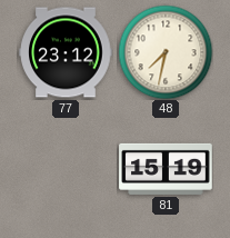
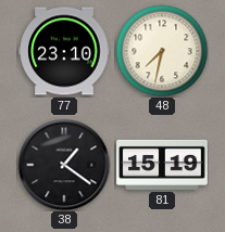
77: 23:12 -> 23:10 (64, 51)
38: none -> 1:21 (64, 165)
